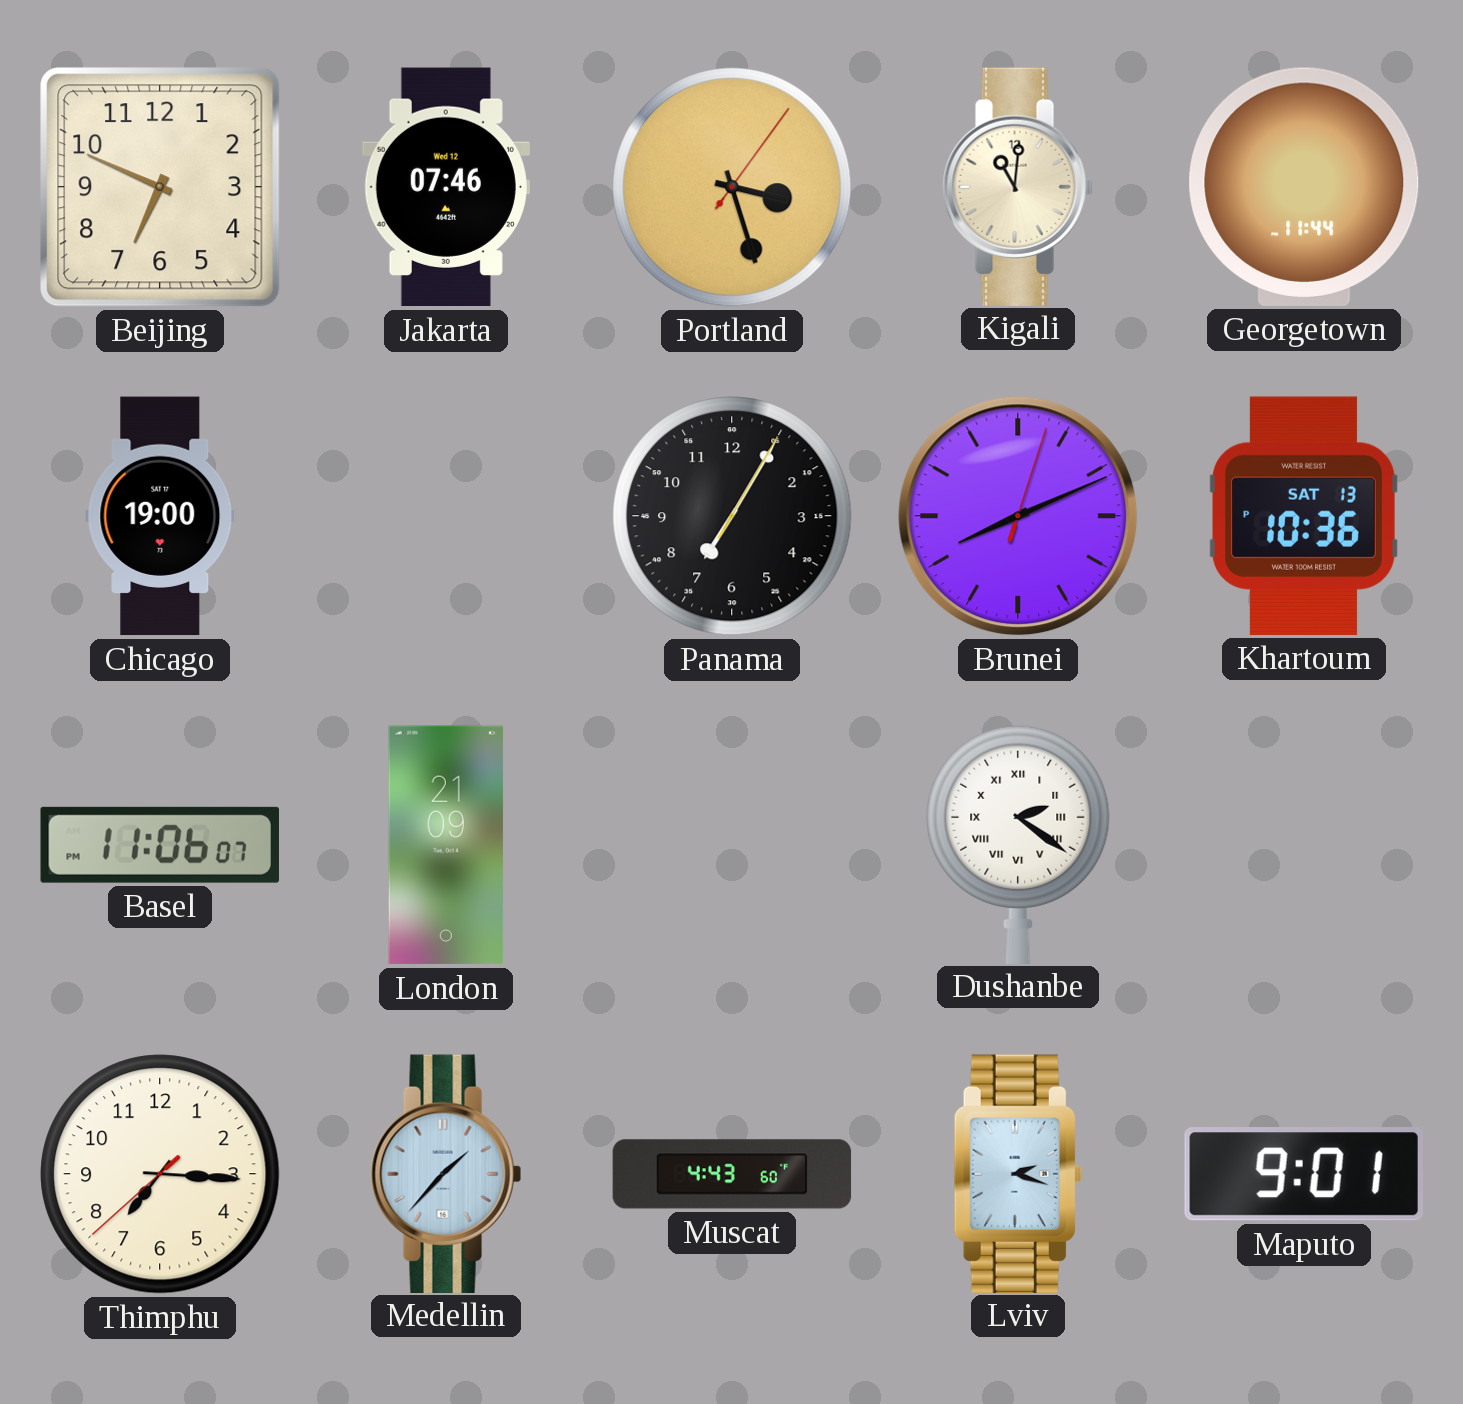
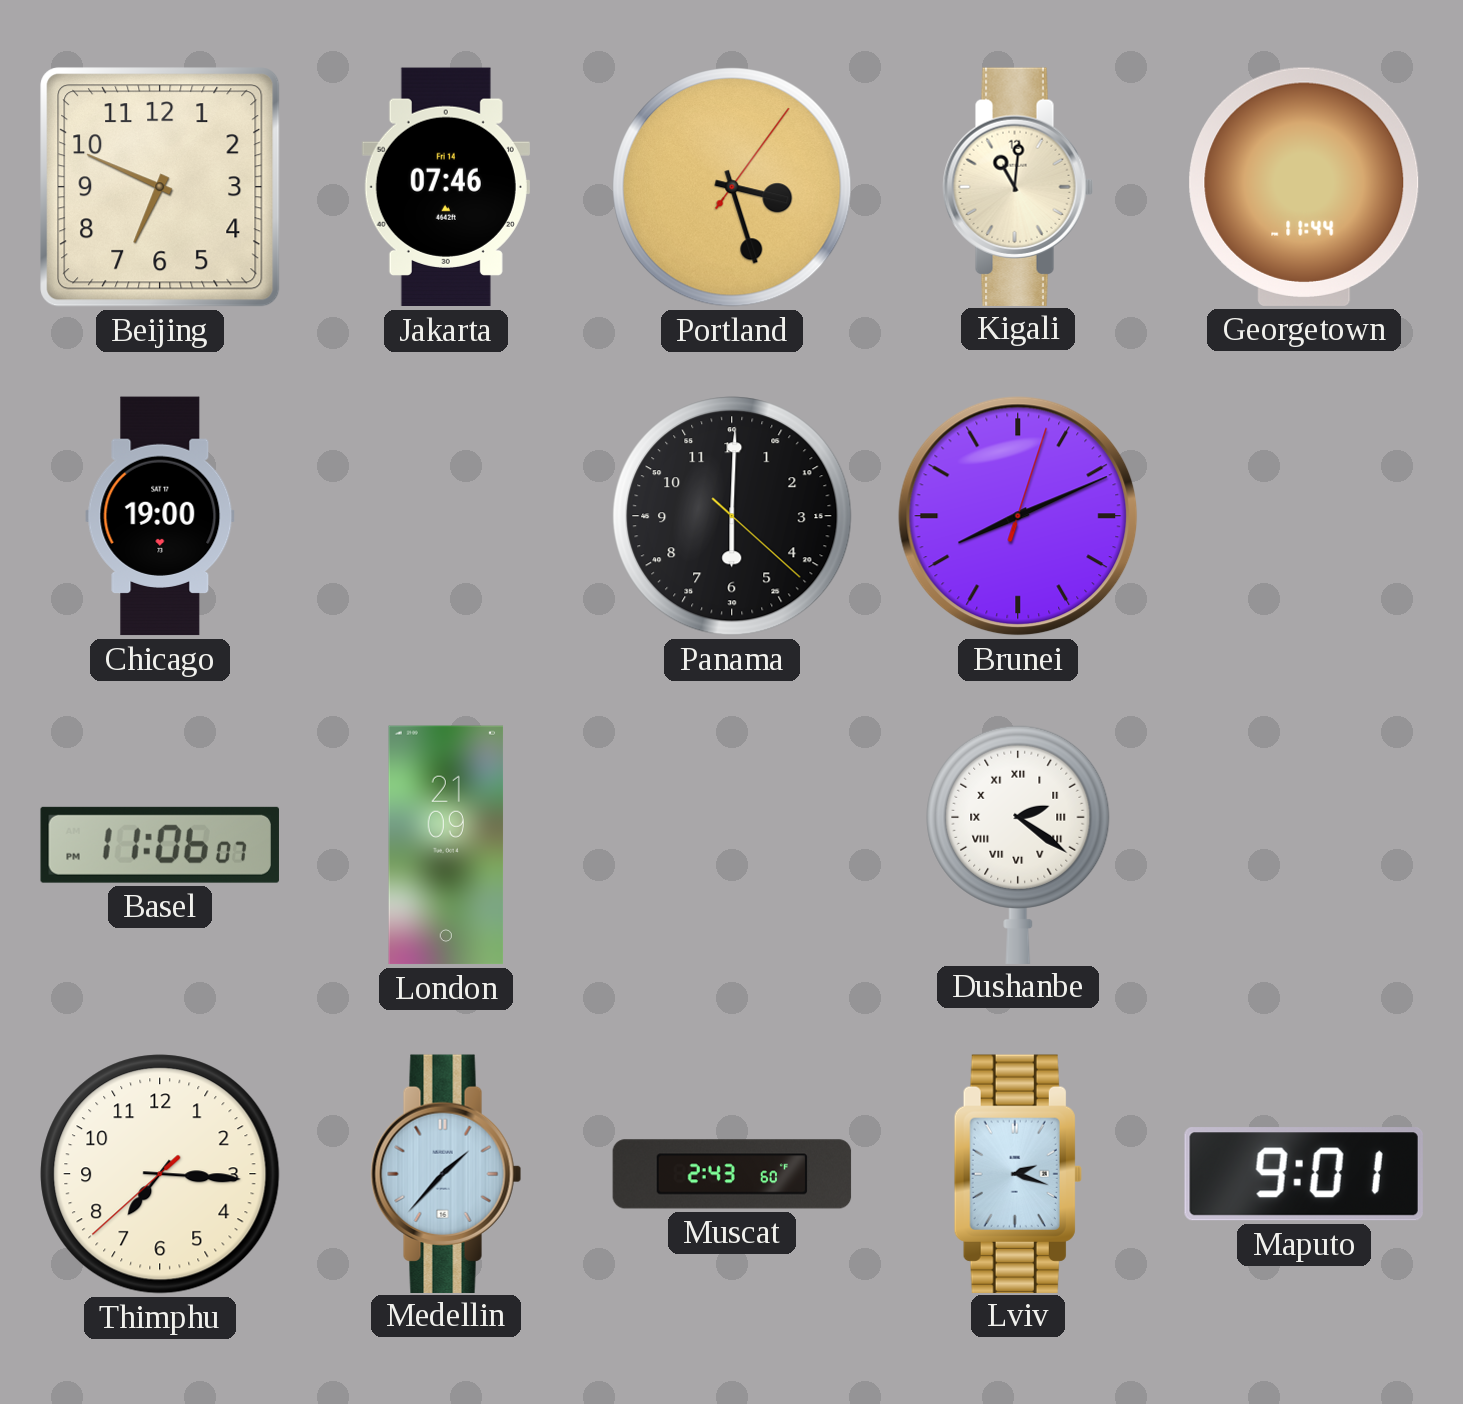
Jakarta date: Wed 12 -> Fri 14 (446, 187)
Panama: 7:05 -> 6:00 (732, 516)
Khartoum: 10:36 -> none (1304, 516)
Muscat: 4:43 -> 2:43 (732, 1174)
